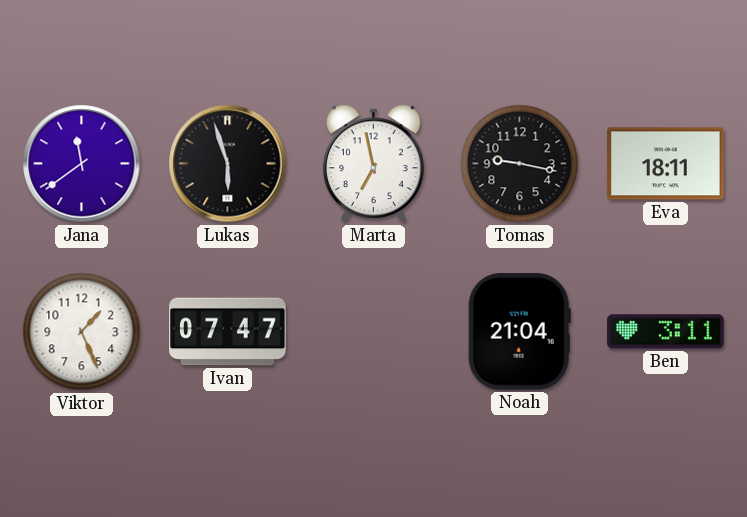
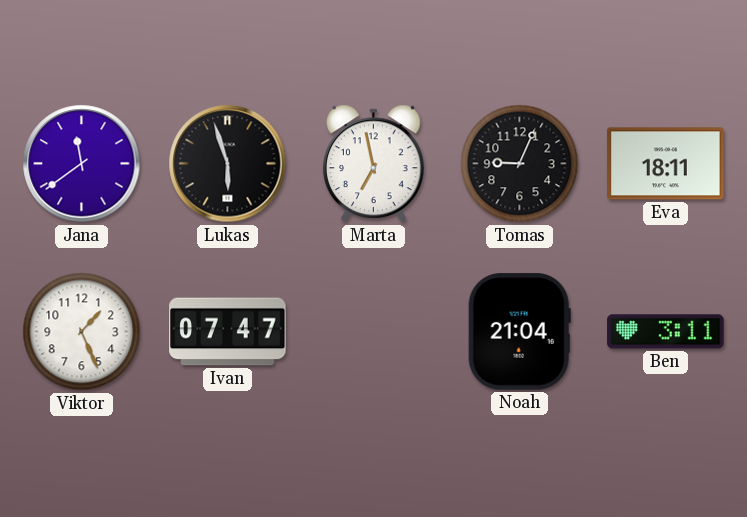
Tomas: 9:17 -> 9:04 (520, 164)
